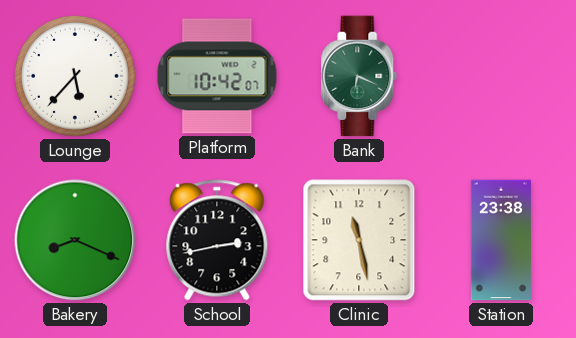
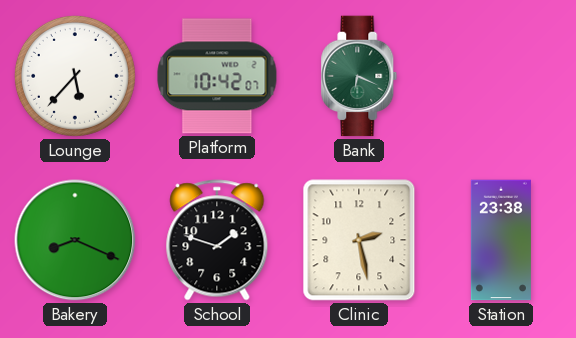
School: 2:43 -> 1:48 (217, 240)
Clinic: 11:28 -> 2:28 (359, 240)
